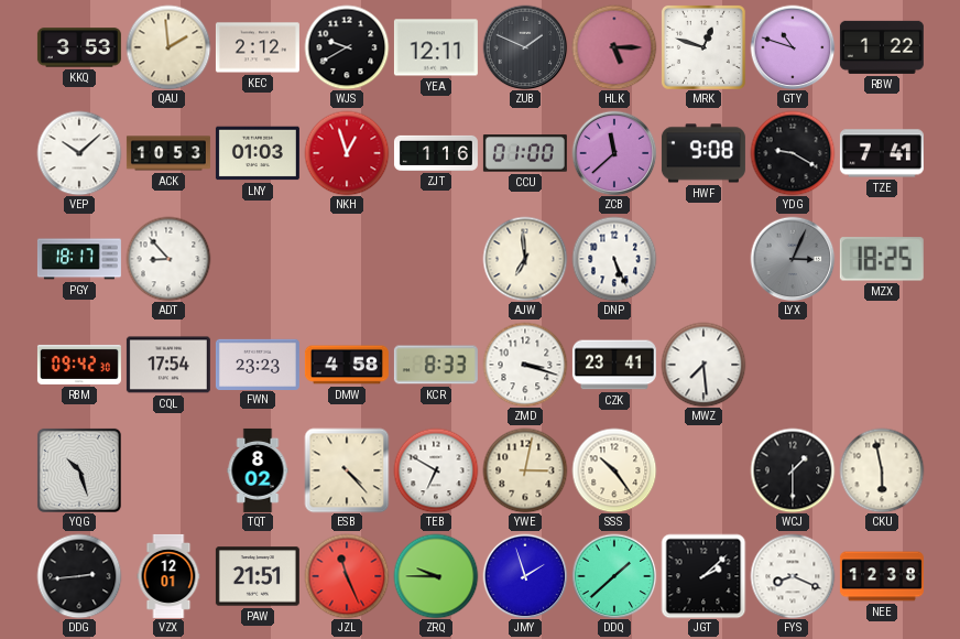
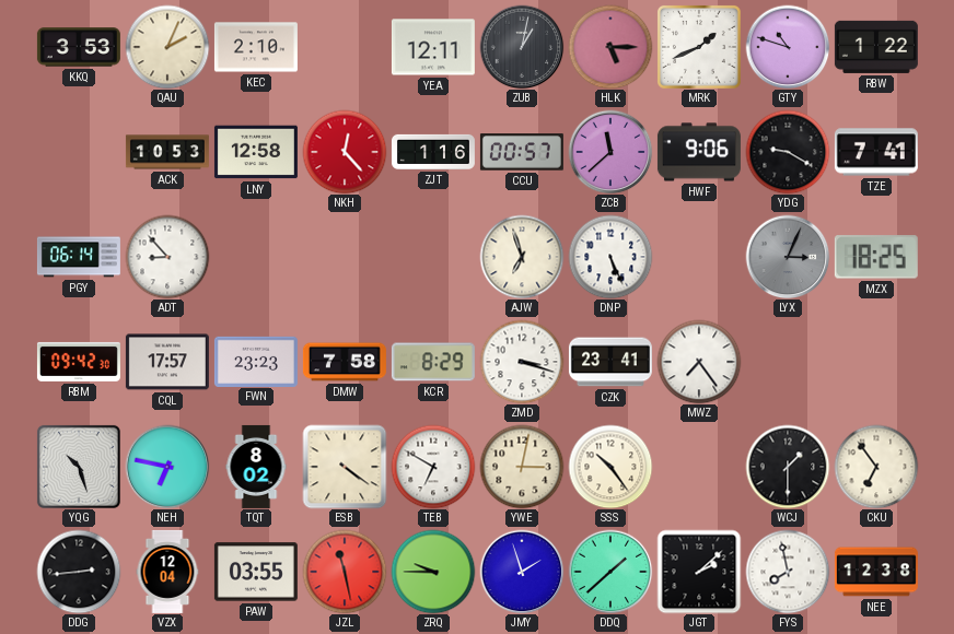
QAU: 1:59 -> 2:04 (167, 47)
KEC: 2:12 -> 2:10 (256, 47)
WJS: 9:40 -> none (347, 47)
ZUB: 1:49 -> 1:02 (522, 47)
MRK: 12:48 -> 1:41 (699, 47)
VEP: 10:08 -> none (79, 153)
LNY: 01:03 -> 12:58 (256, 152)
NKH: 12:57 -> 12:23 (345, 152)
CCU: 01:00 -> 00:57 (522, 152)
HWF: 9:08 -> 9:06 (699, 152)
PGY: 18:17 -> 06:14 (79, 257)
AJW: 6:59 -> 6:57 (522, 257)
CQL: 17:54 -> 17:57 (167, 362)
DMW: 4:58 -> 7:58 (345, 362)
KCR: 8:33 -> 8:29 (433, 362)
MWZ: 7:29 -> 7:24 (699, 362)
NEH: none -> 6:47 (167, 467)
ESB: 4:23 -> 4:21 (345, 467)
CKU: 5:58 -> 6:54 (876, 467)
VZX: 12:01 -> 12:04 (167, 572)
PAW: 21:51 -> 03:55 (256, 572)
JZL: 11:26 -> 11:28 (345, 572)
FYS: 8:19 -> 7:58 (788, 572)
